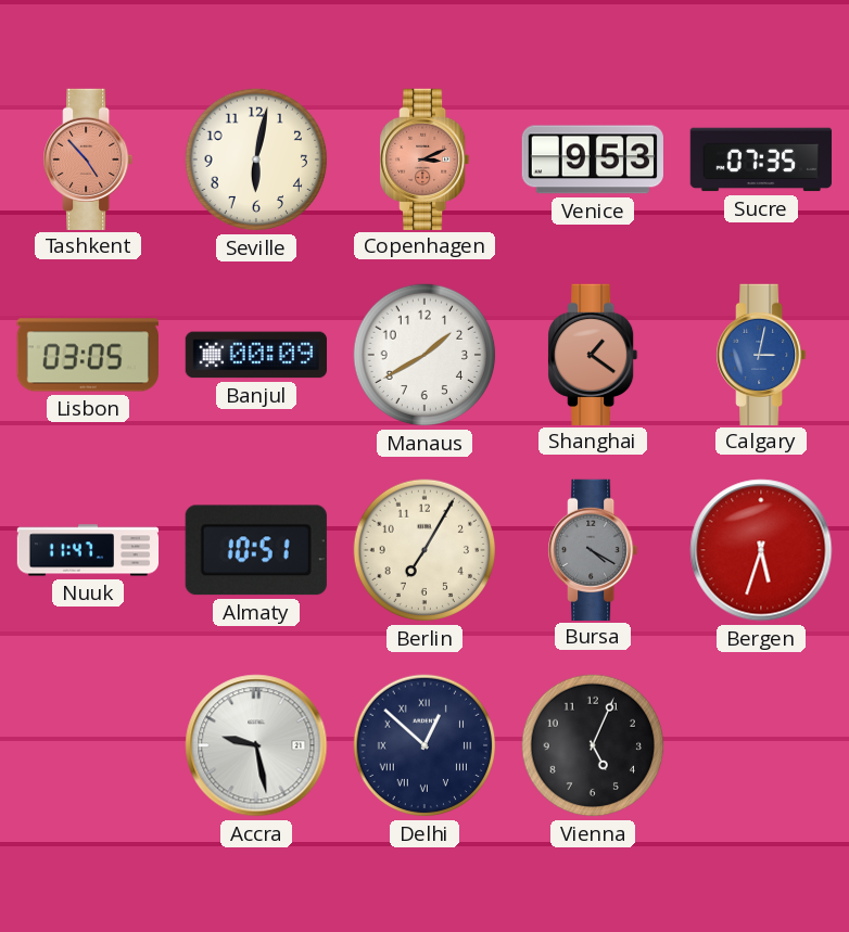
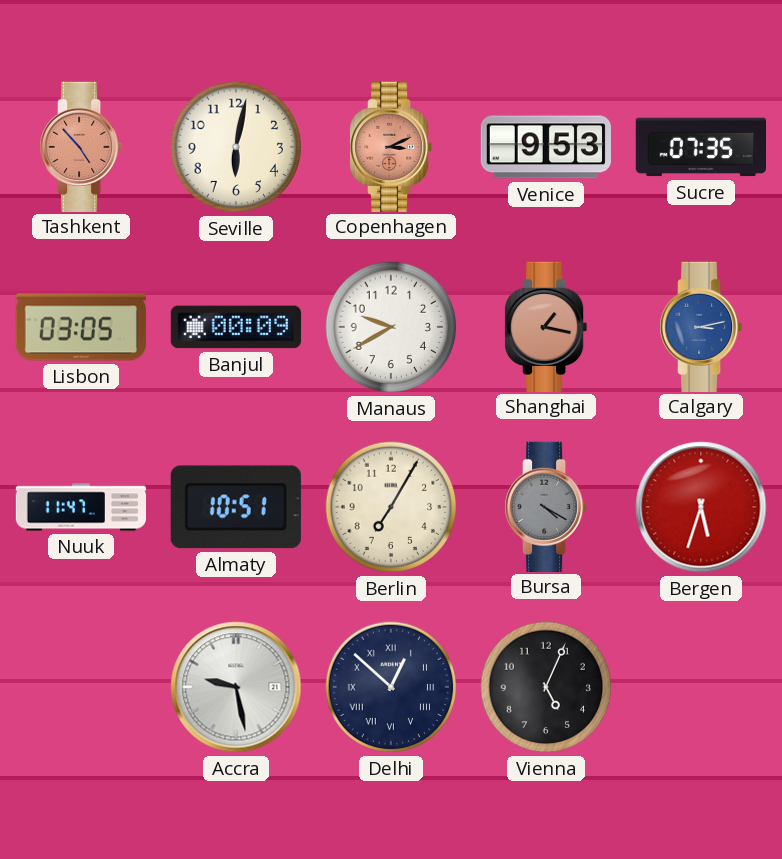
Manaus: 1:40 -> 9:40 (391, 327)
Shanghai: 1:21 -> 1:17 (546, 326)
Calgary: 3:02 -> 3:13 (701, 326)
